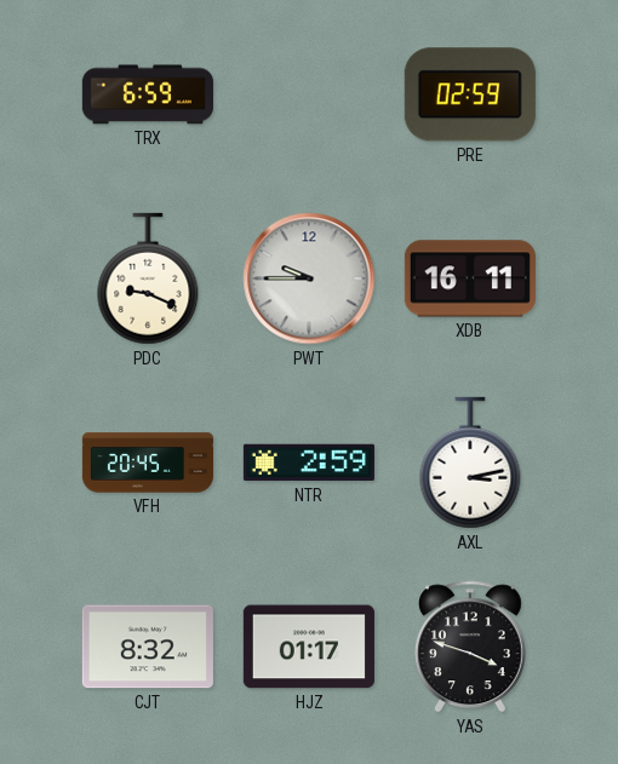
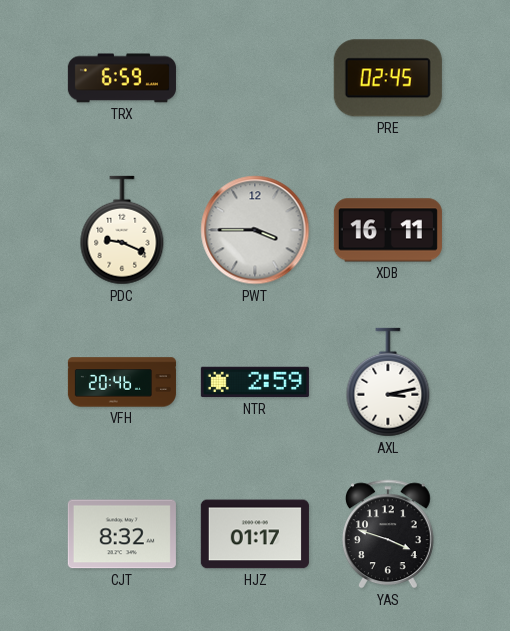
PRE: 02:59 -> 02:45 (388, 78)
PWT: 9:45 -> 3:45 (255, 230)
VFH: 20:45 -> 20:46 (122, 382)
